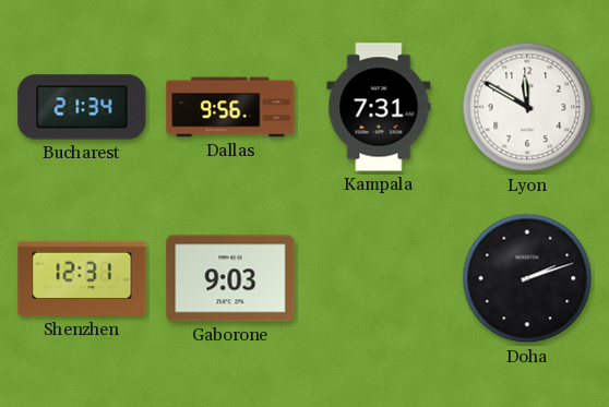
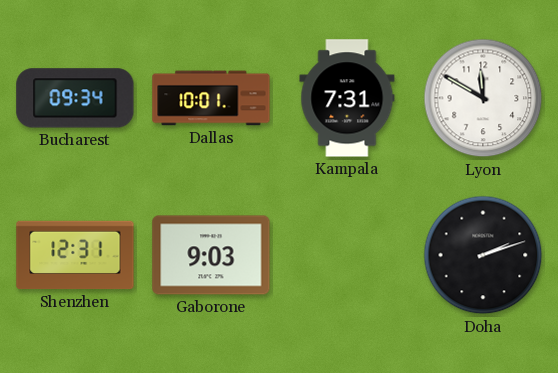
Bucharest: 21:34 -> 09:34 (75, 98)
Dallas: 9:56 -> 10:01 (211, 98)
